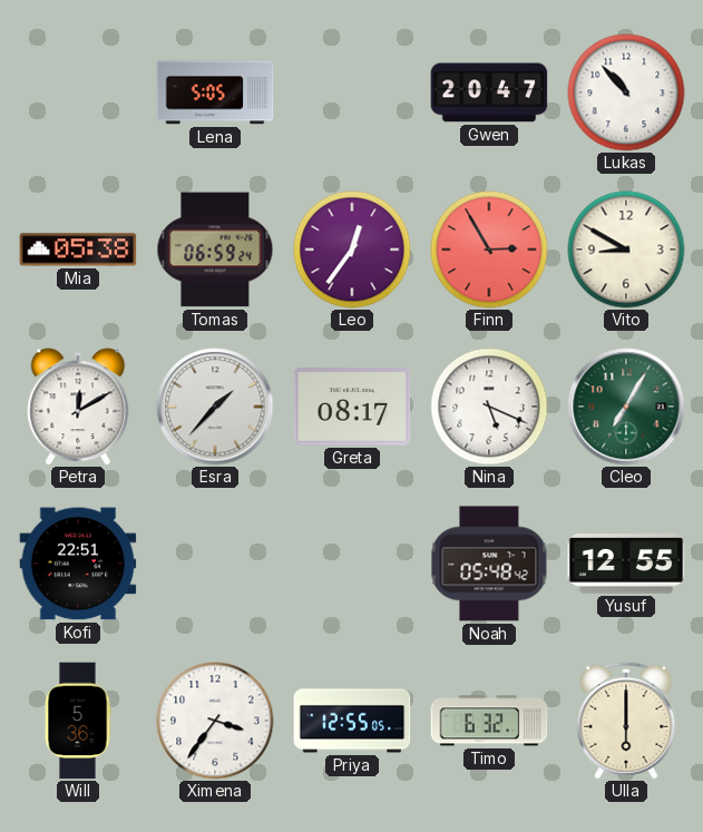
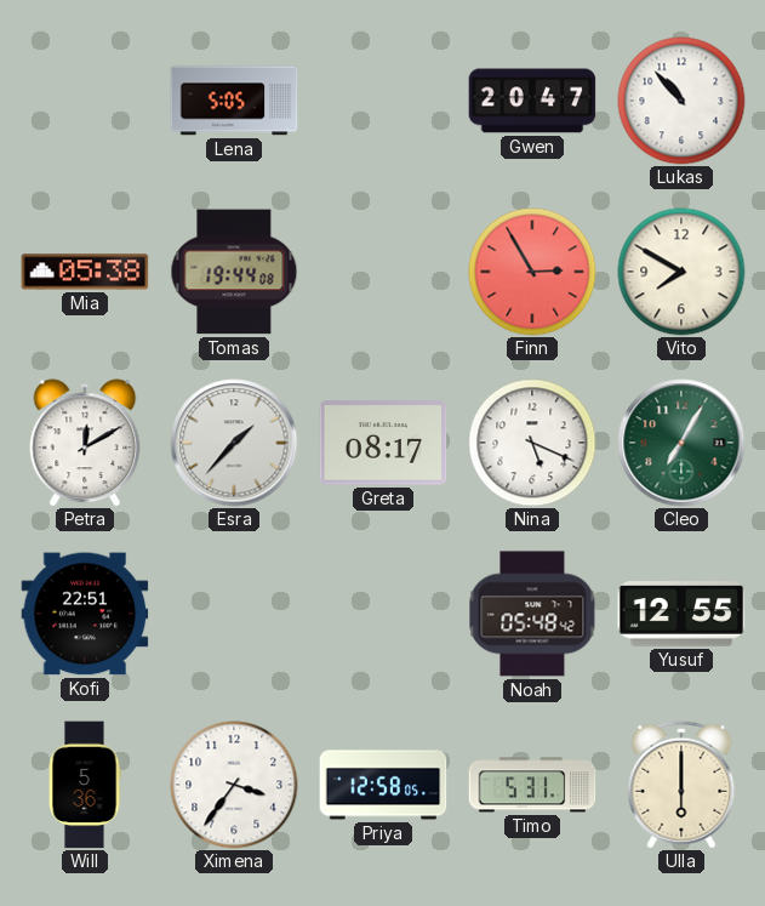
Tomas: 06:59 -> 19:44 (234, 272)
Leo: 12:36 -> none (352, 249)
Vito: 8:50 -> 7:50 (681, 272)
Priya: 12:55 -> 12:58 (383, 785)
Timo: 6:32 -> 5:31 (532, 785)
